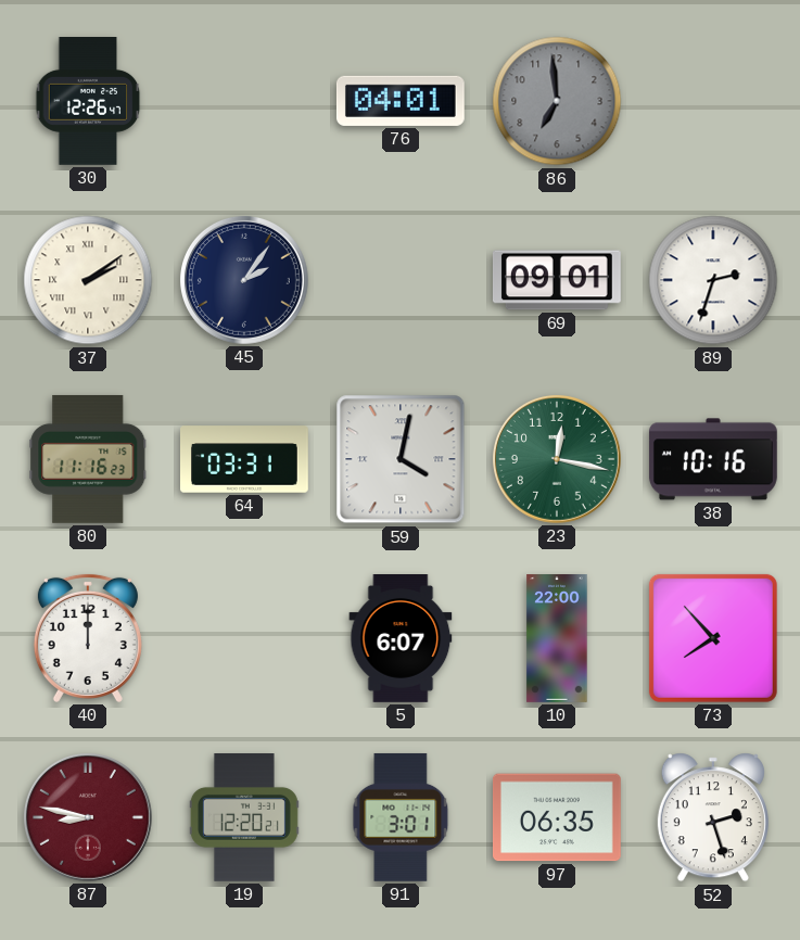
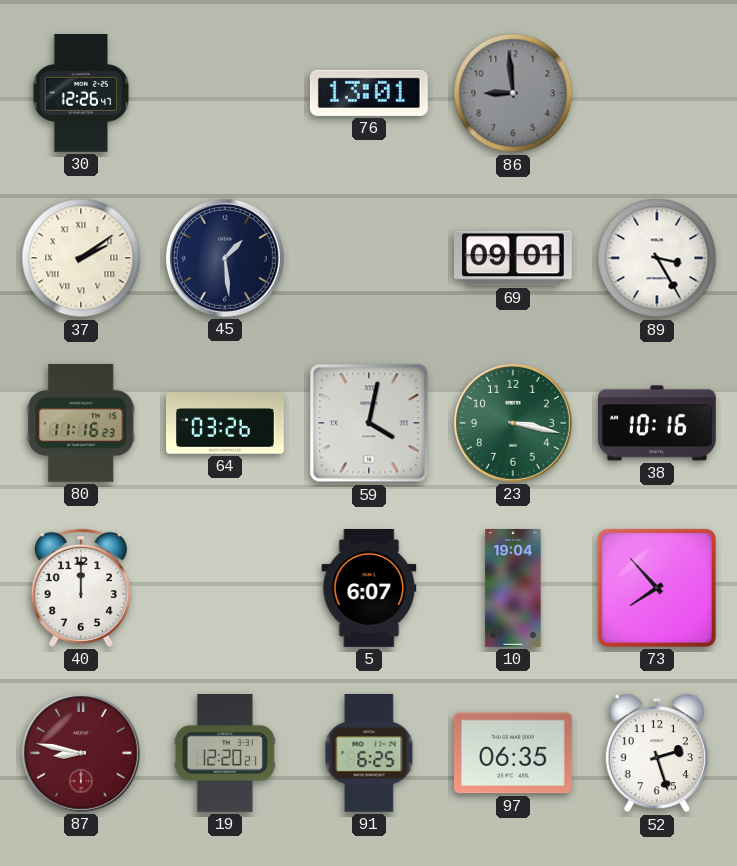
76: 04:01 -> 13:01 (369, 93)
86: 6:59 -> 8:59 (513, 93)
45: 2:06 -> 1:29 (225, 258)
89: 2:33 -> 3:25 (657, 258)
64: 03:31 -> 03:26 (226, 423)
23: 12:17 -> 3:17 (513, 423)
10: 22:00 -> 19:04 (513, 589)
91: 3:01 -> 6:25 (369, 753)
